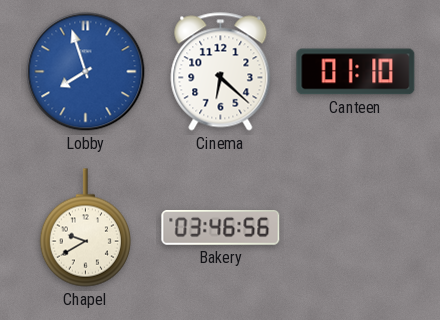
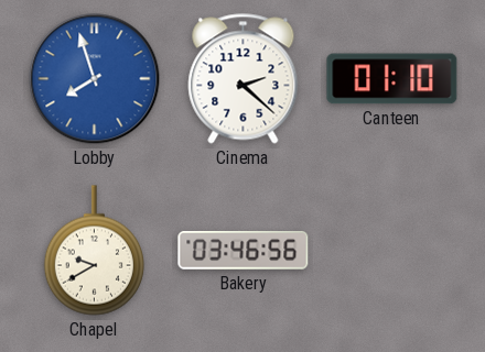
Cinema: 6:22 -> 2:22 (244, 79)
